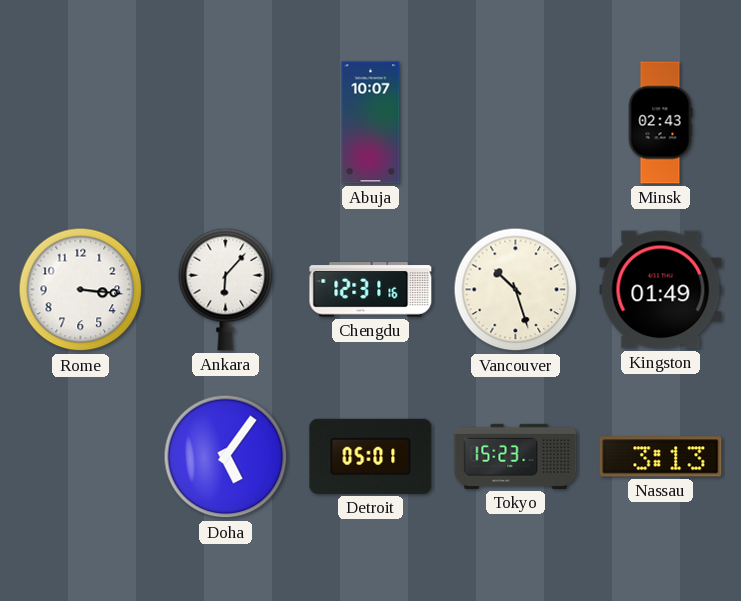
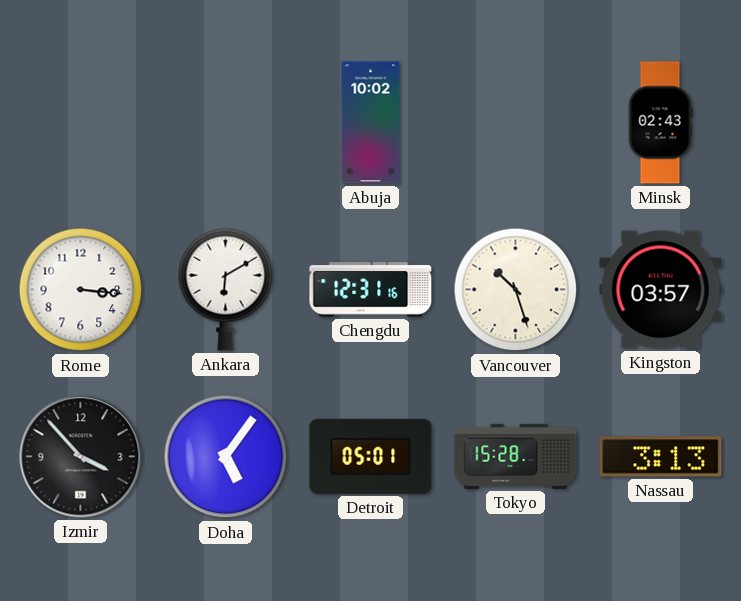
Abuja: 10:07 -> 10:02 (371, 123)
Ankara: 6:07 -> 6:10 (226, 289)
Kingston: 01:49 -> 03:57 (661, 290)
Izmir: none -> 3:53 (81, 457)
Tokyo: 15:23 -> 15:28 (516, 456)
